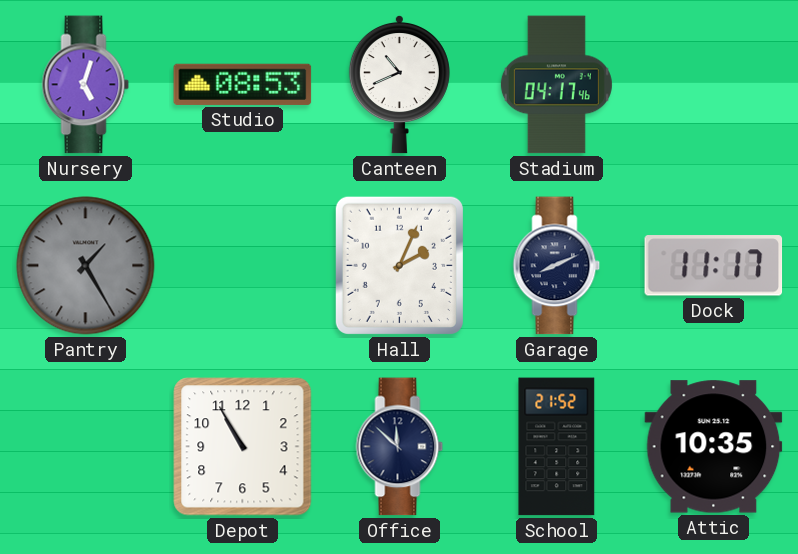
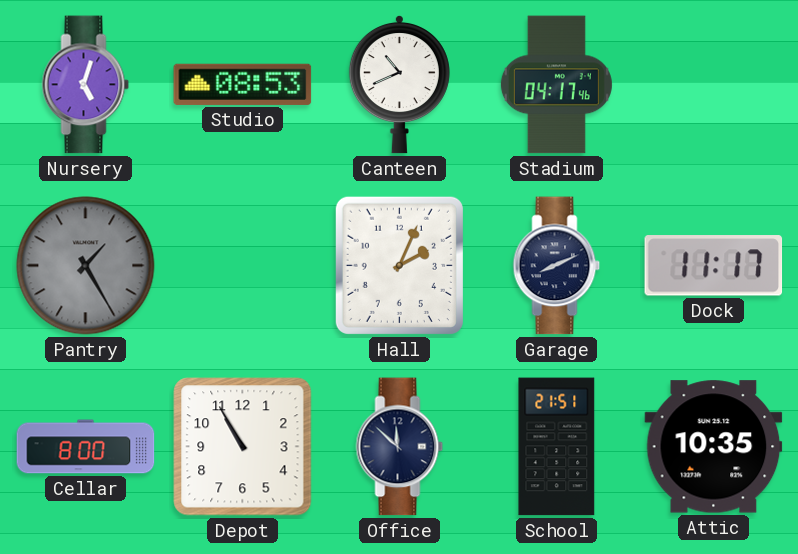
Cellar: none -> 8:00 (86, 447)
School: 21:52 -> 21:51 (557, 447)
